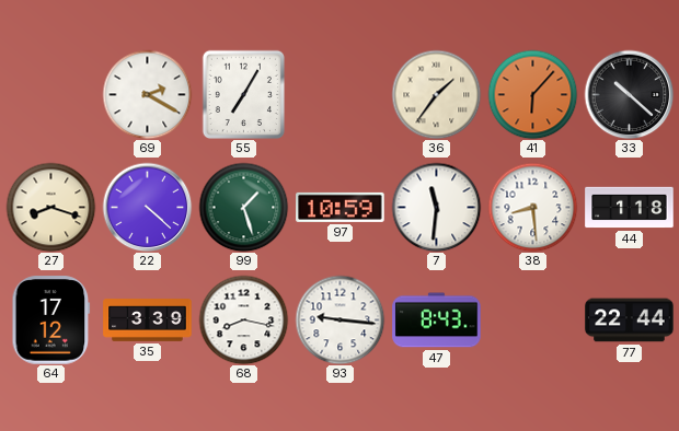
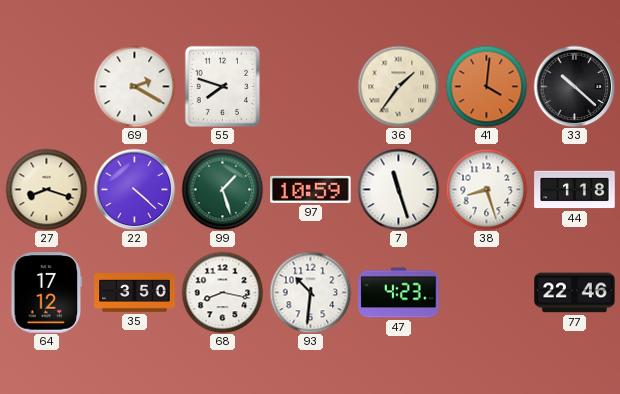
55: 7:05 -> 7:48 (222, 86)
41: 6:07 -> 4:01 (486, 86)
7: 11:31 -> 11:27 (398, 189)
38: 8:29 -> 8:27 (486, 189)
35: 3:39 -> 3:50 (135, 293)
93: 9:16 -> 10:31 (310, 292)
47: 8:43 -> 4:23 (399, 293)
77: 22:44 -> 22:46 (575, 293)
